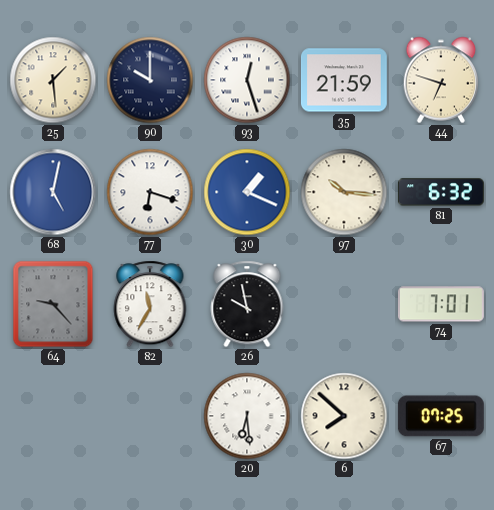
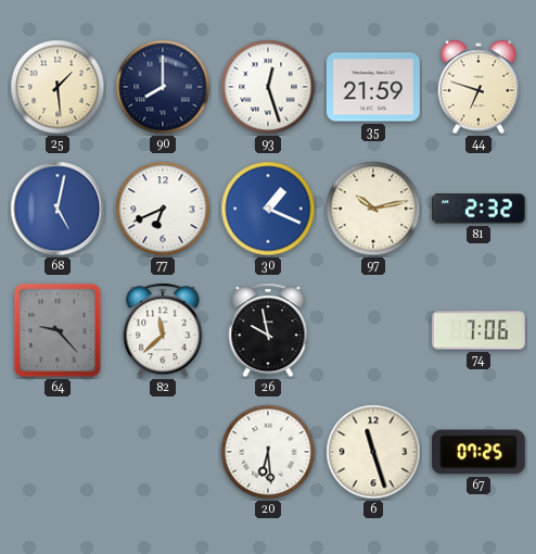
90: 10:00 -> 8:00 (163, 87)
77: 6:18 -> 6:41 (163, 209)
97: 10:16 -> 10:13 (373, 209)
81: 6:32 -> 2:32 (478, 209)
82: 11:35 -> 11:38 (163, 330)
74: 7:01 -> 7:06 (478, 330)
6: 7:52 -> 11:27 (373, 452)
